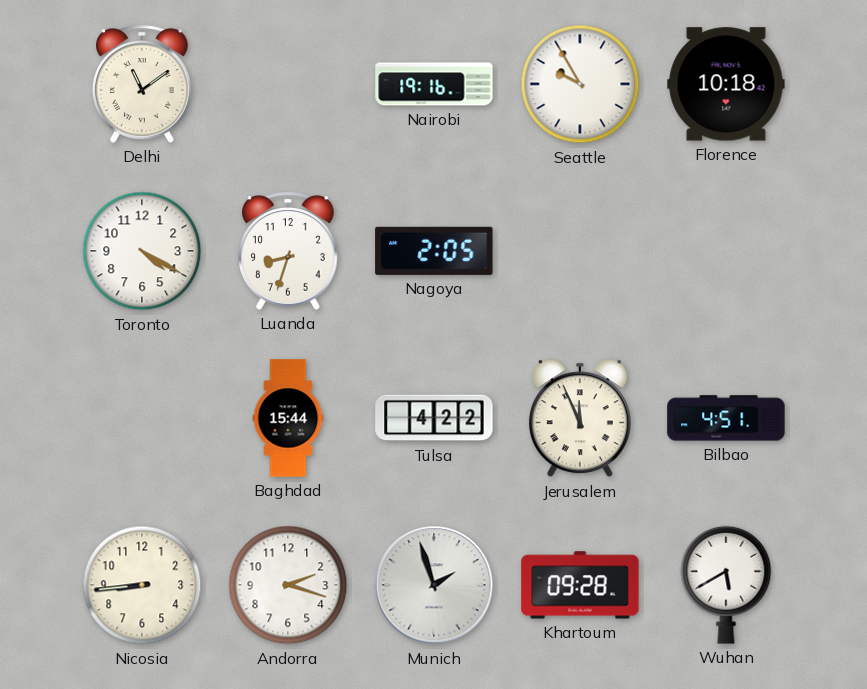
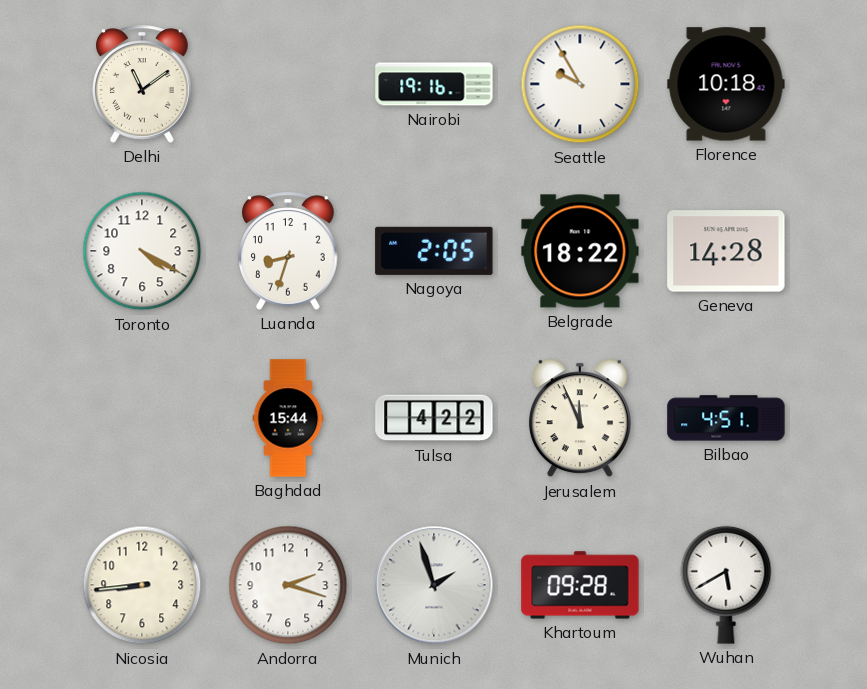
Belgrade: none -> 18:22 (580, 251)
Geneva: none -> 14:28 (726, 251)
